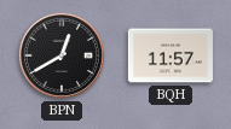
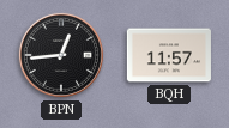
BPN: 12:40 -> 12:44 (61, 55)
